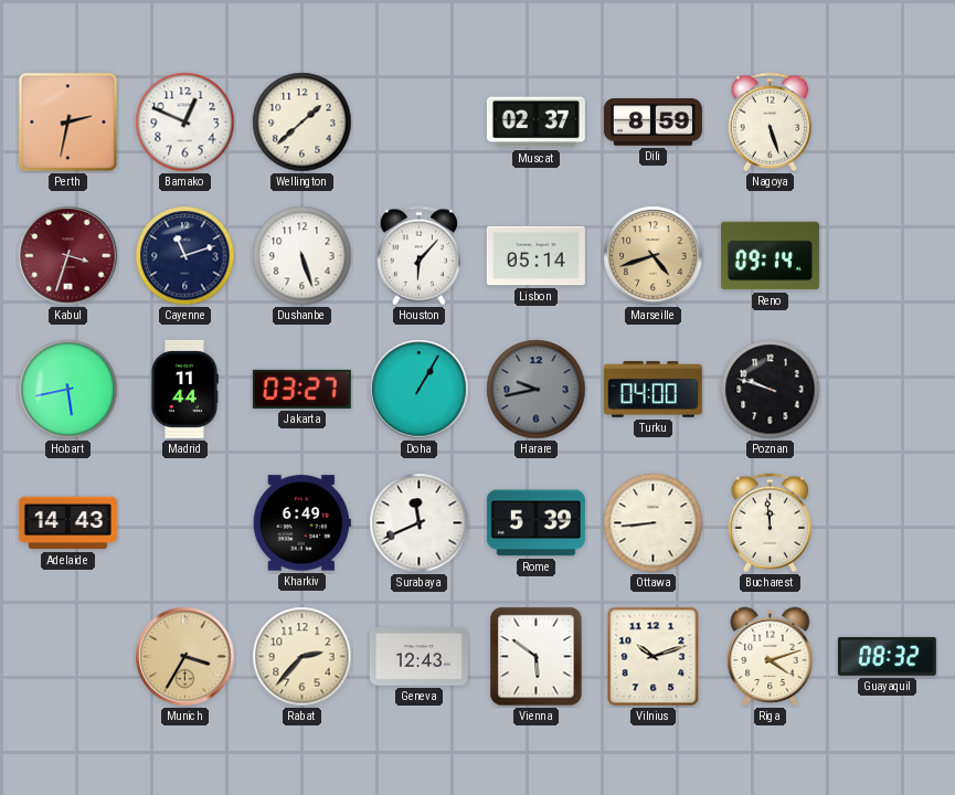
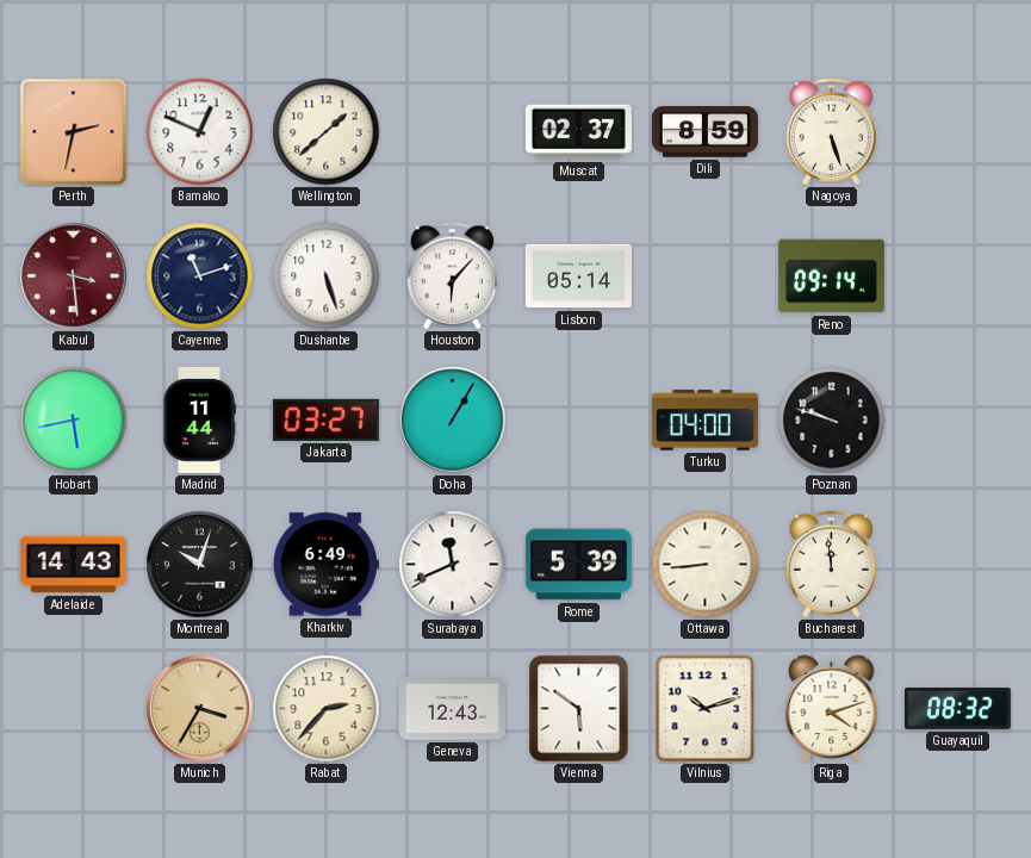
Kabul: 3:33 -> 3:29 (74, 276)
Marseille: 4:42 -> none (654, 256)
Harare: 9:43 -> none (537, 390)
Montreal: none -> 10:03 (200, 565)
